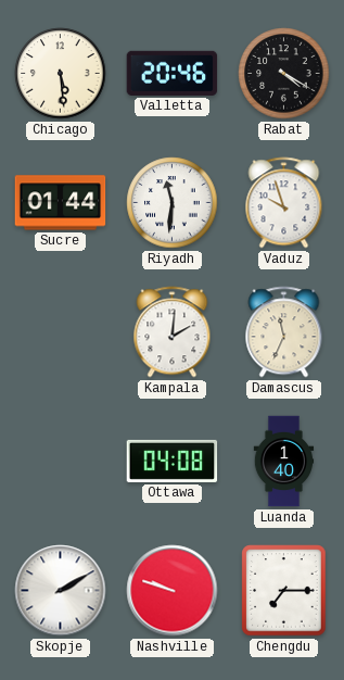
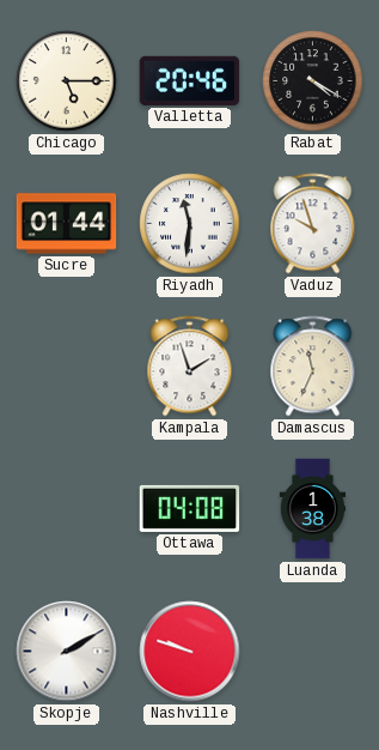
Chicago: 5:29 -> 5:15 (67, 81)
Kampala: 2:01 -> 1:57 (190, 367)
Luanda: 1:40 -> 1:38 (313, 509)
Chengdu: 7:15 -> none (284, 591)
